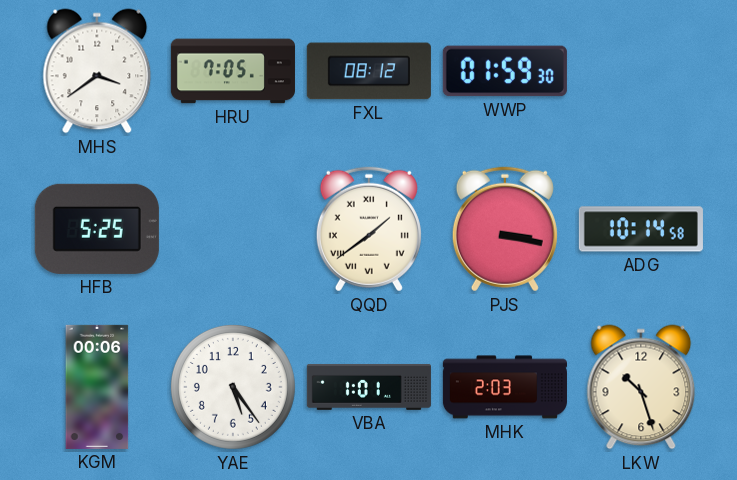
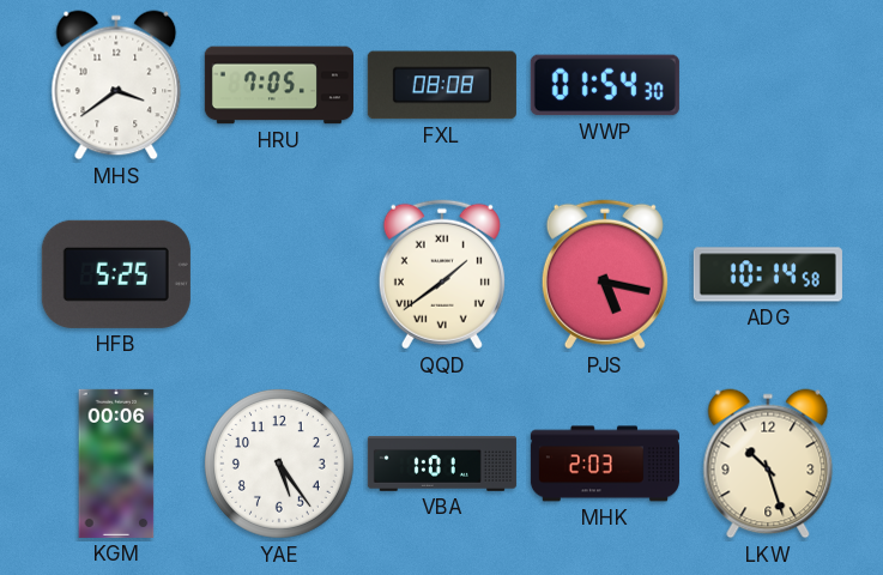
FXL: 08:12 -> 08:08 (442, 85)
WWP: 01:59 -> 01:54 (605, 85)
PJS: 3:17 -> 5:17 (605, 274)
